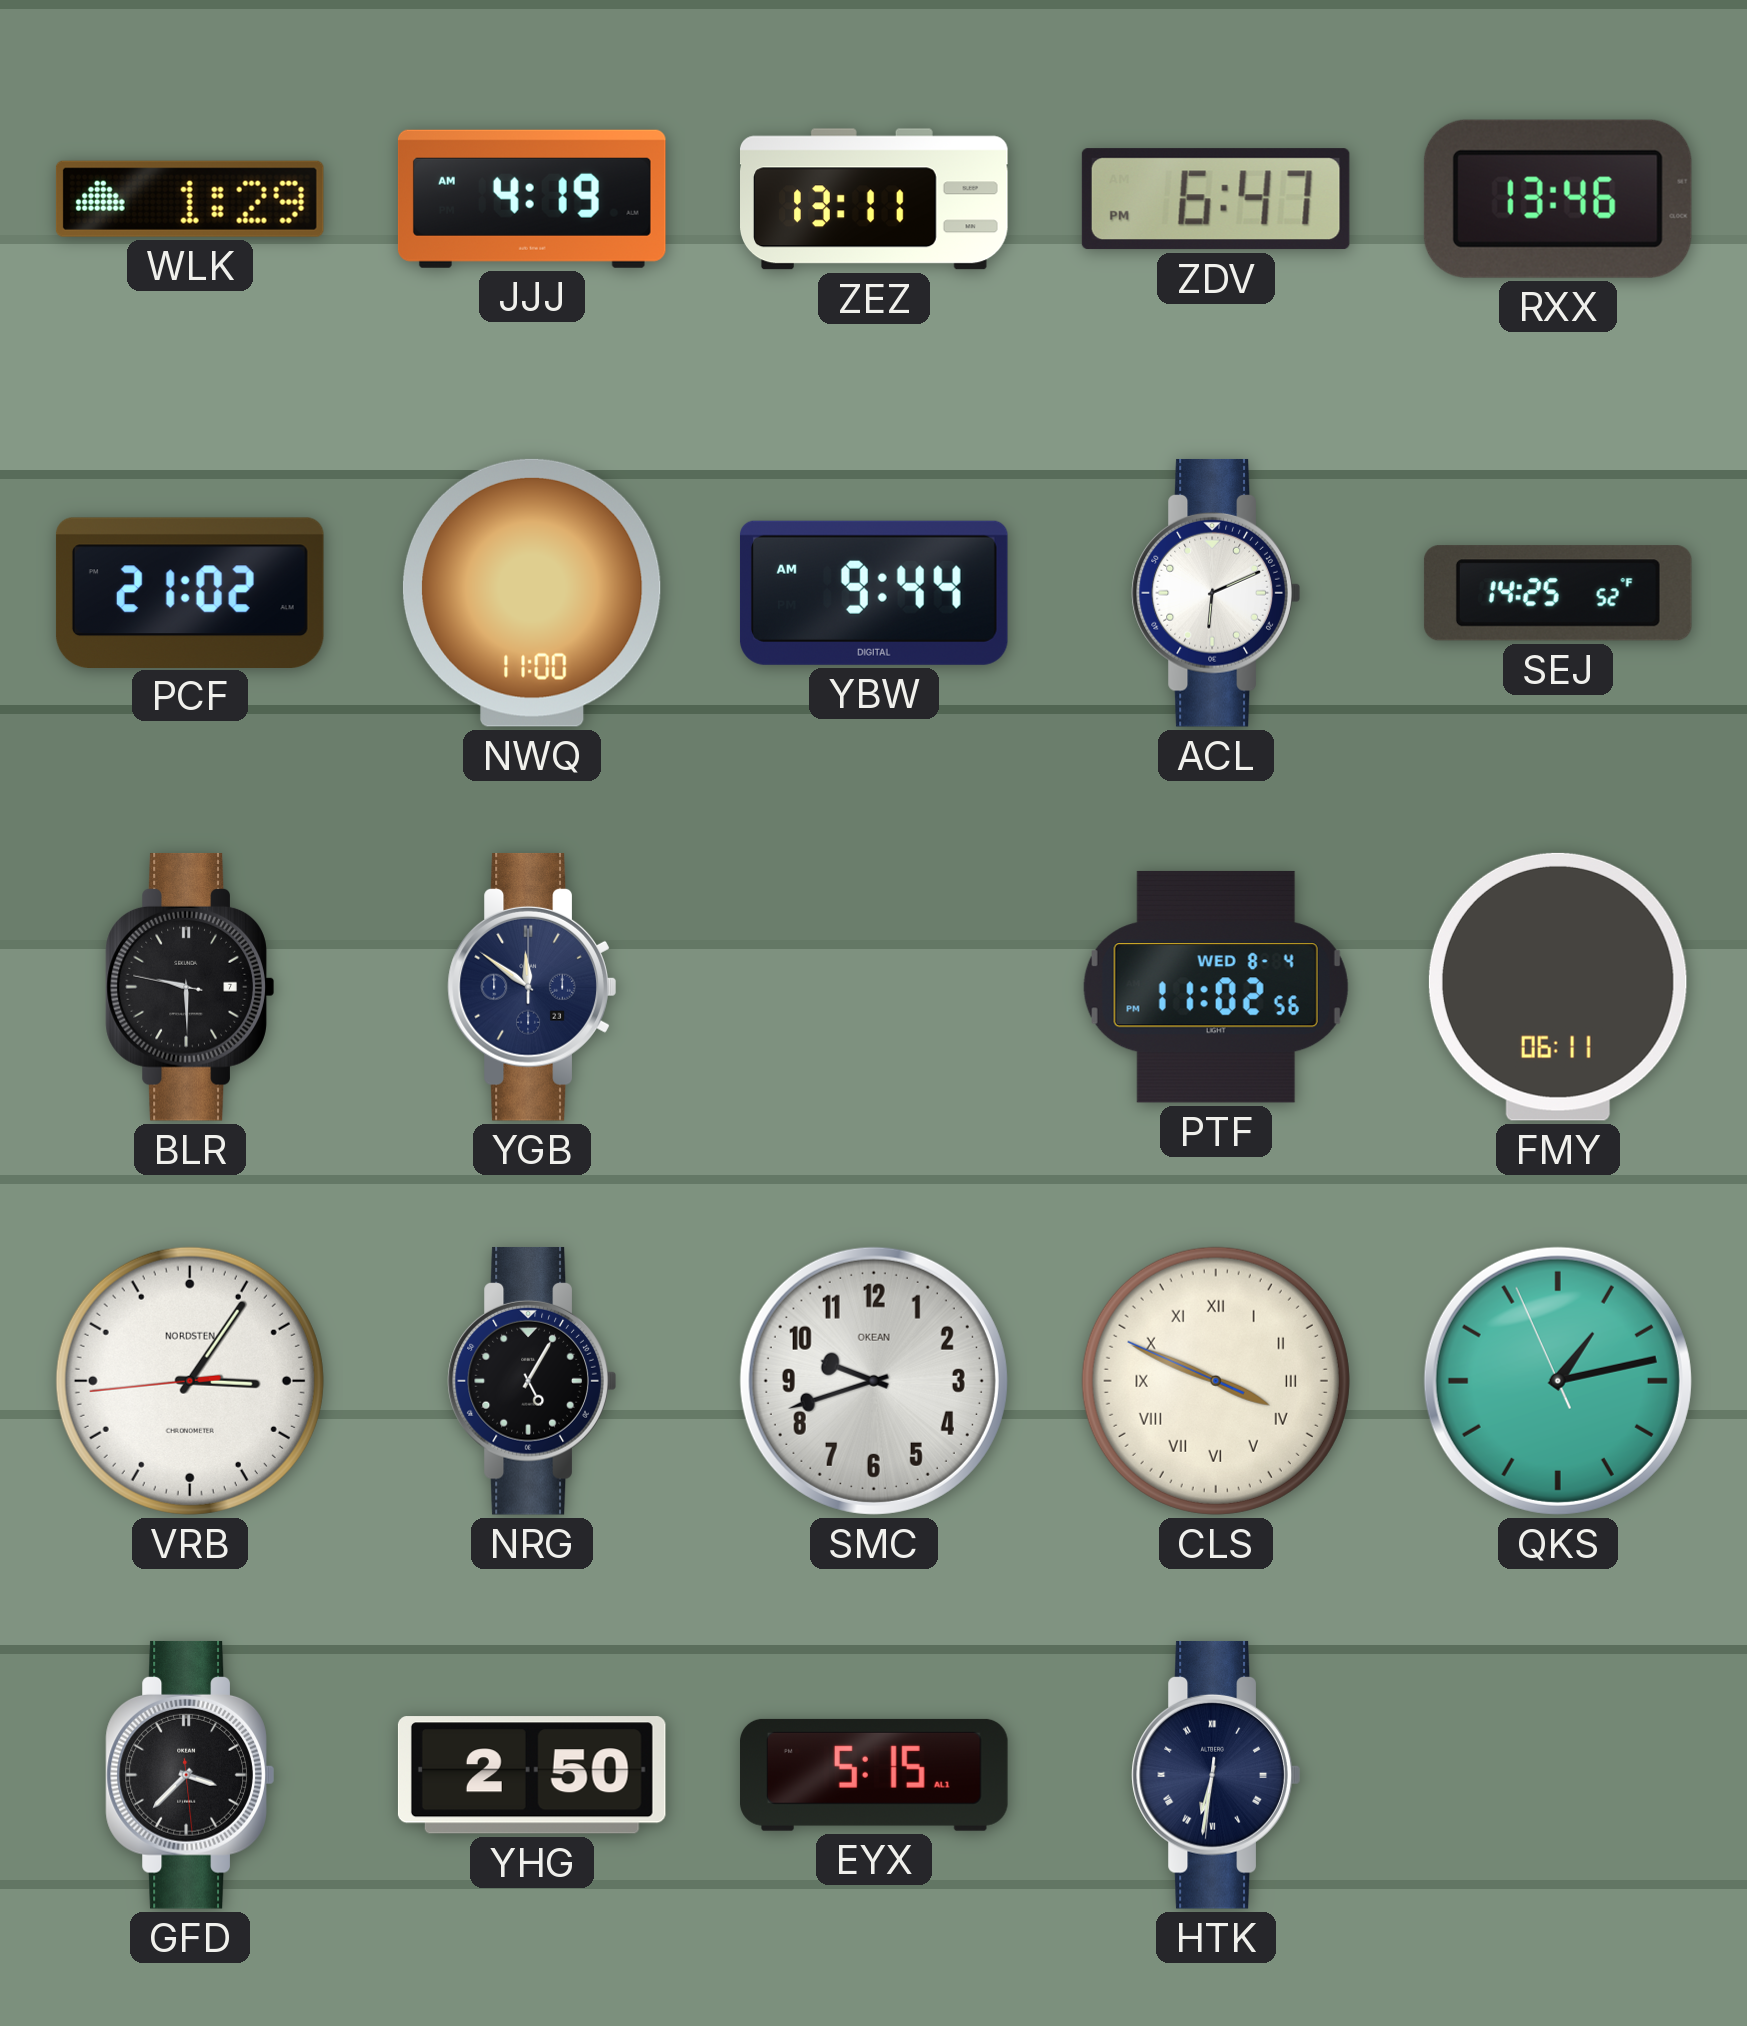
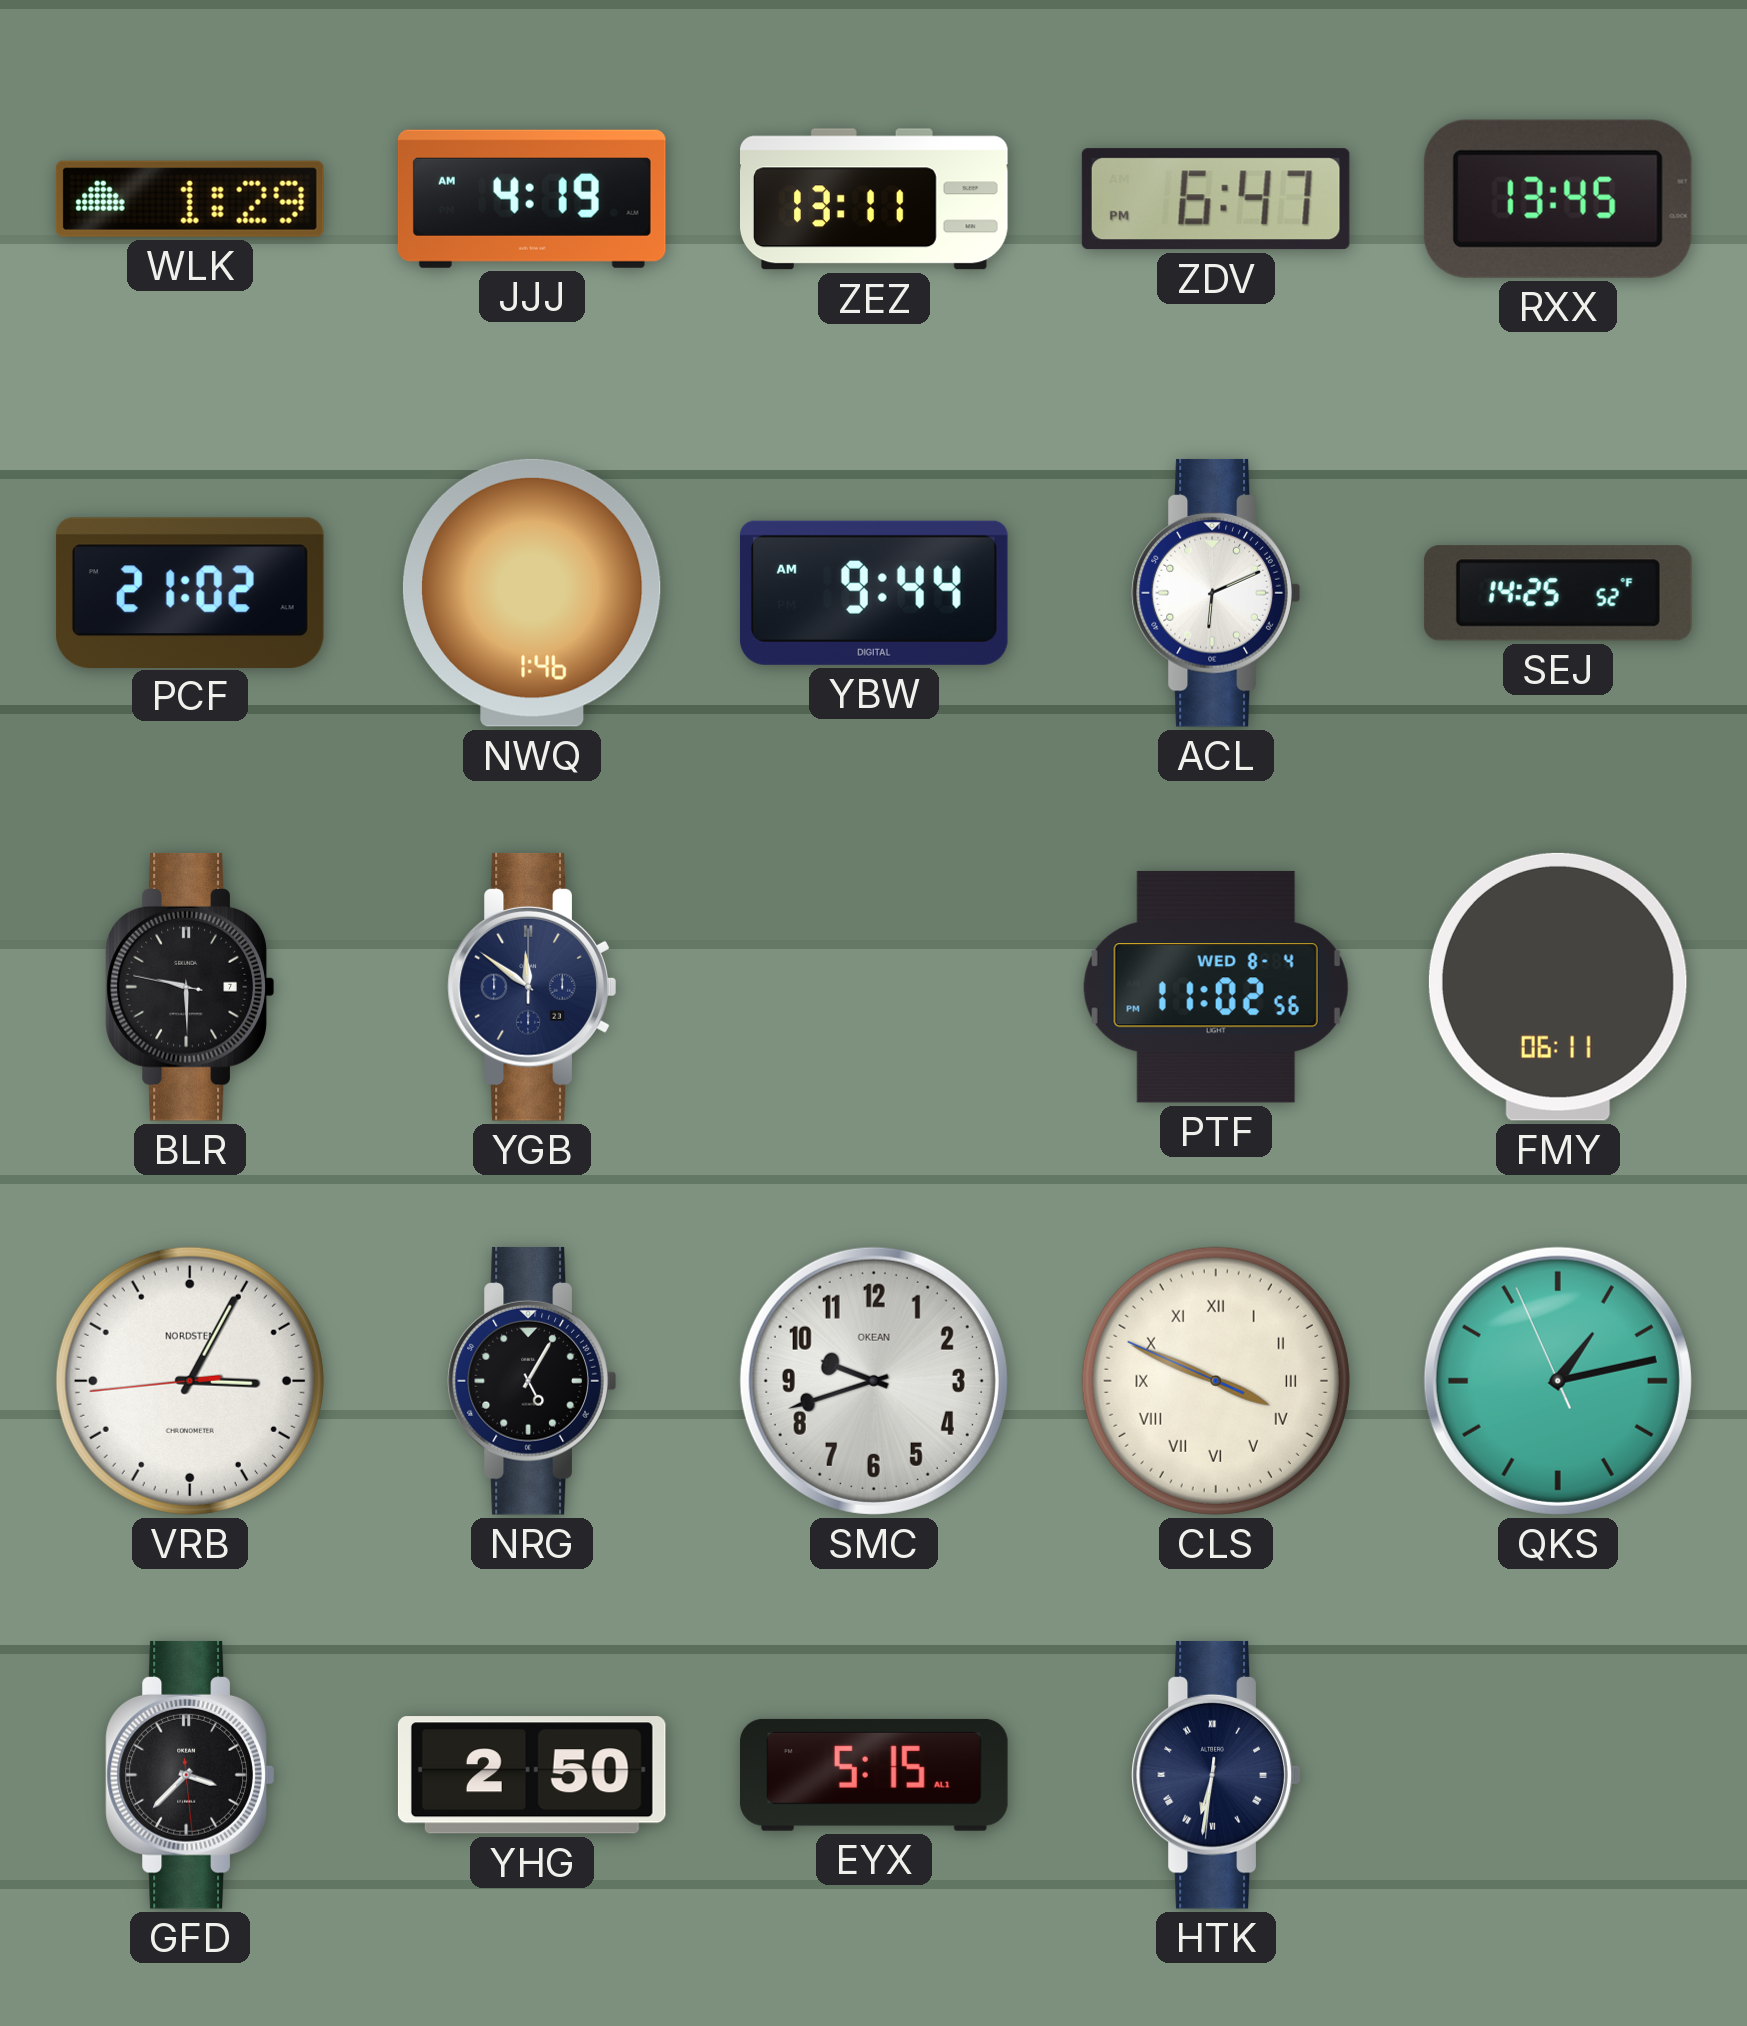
RXX: 13:46 -> 13:45 (1558, 199)
NWQ: 11:00 -> 1:46 (532, 593)
VRB: 3:05 -> 3:04 (190, 1381)
